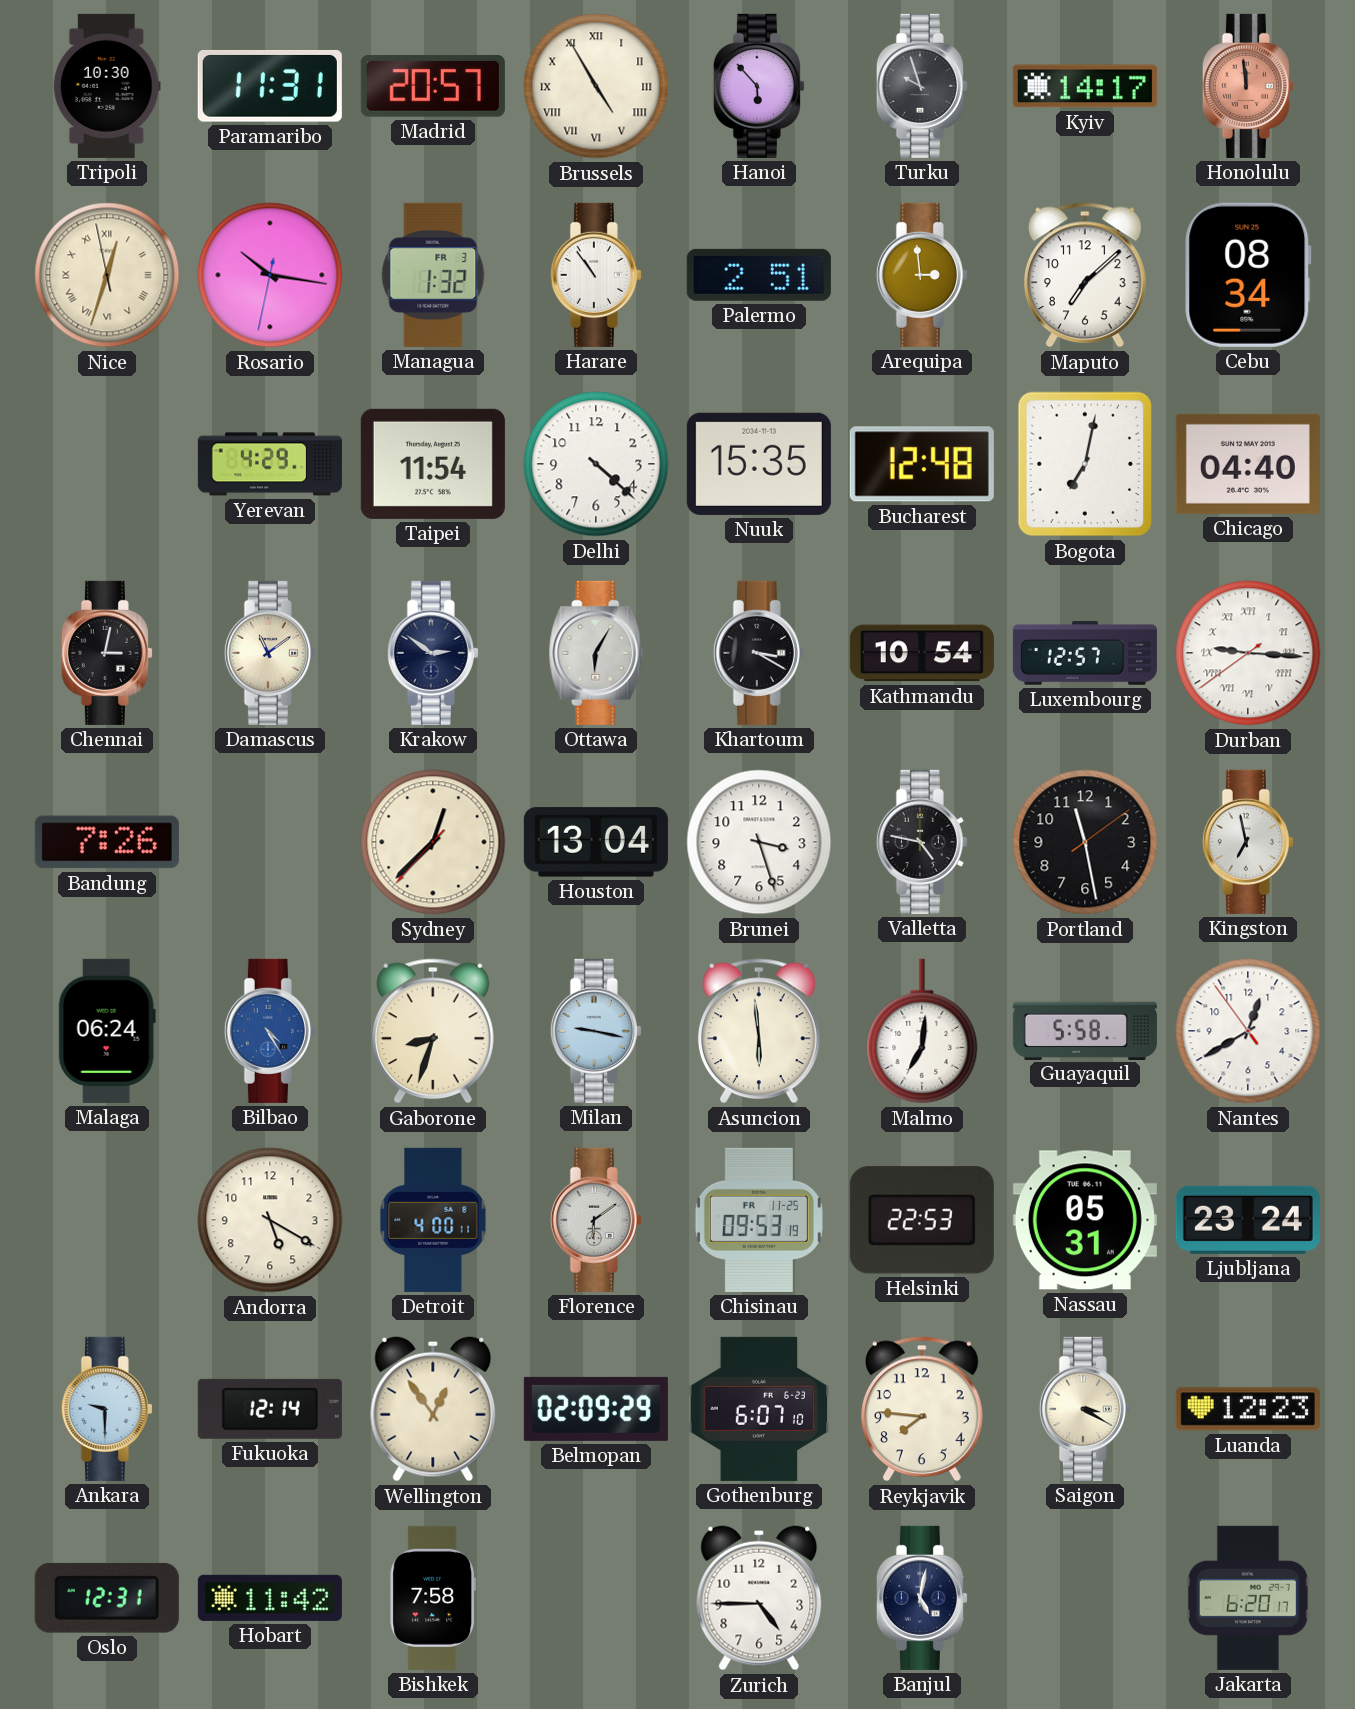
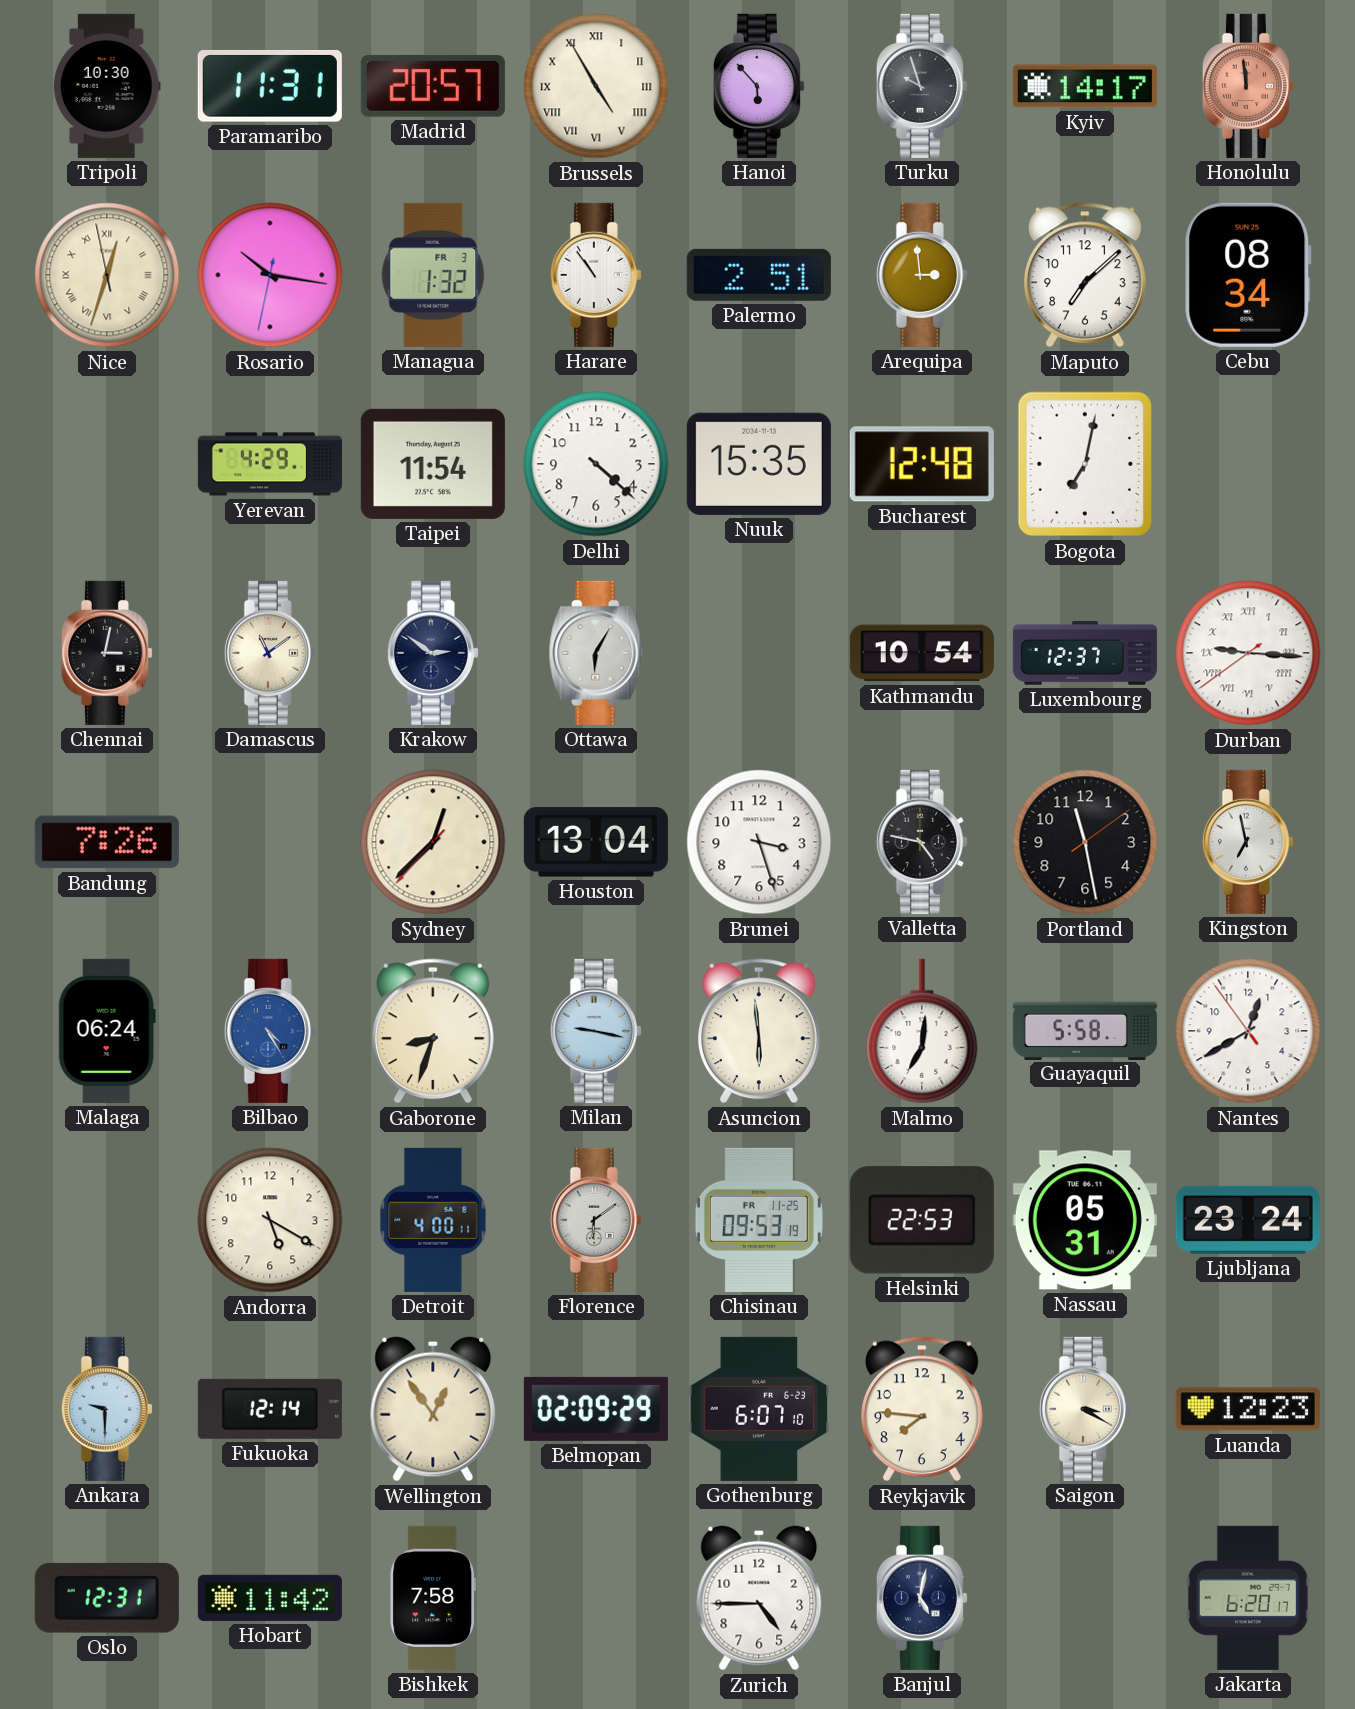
Chicago: 04:40 -> none (1248, 464)
Khartoum: 3:20 -> none (759, 653)
Luxembourg: 12:57 -> 12:37 (1085, 653)
